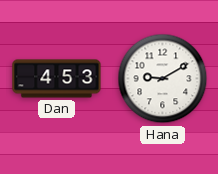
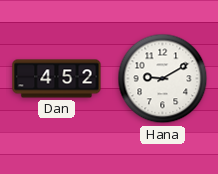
Dan: 4:53 -> 4:52 (57, 79)
